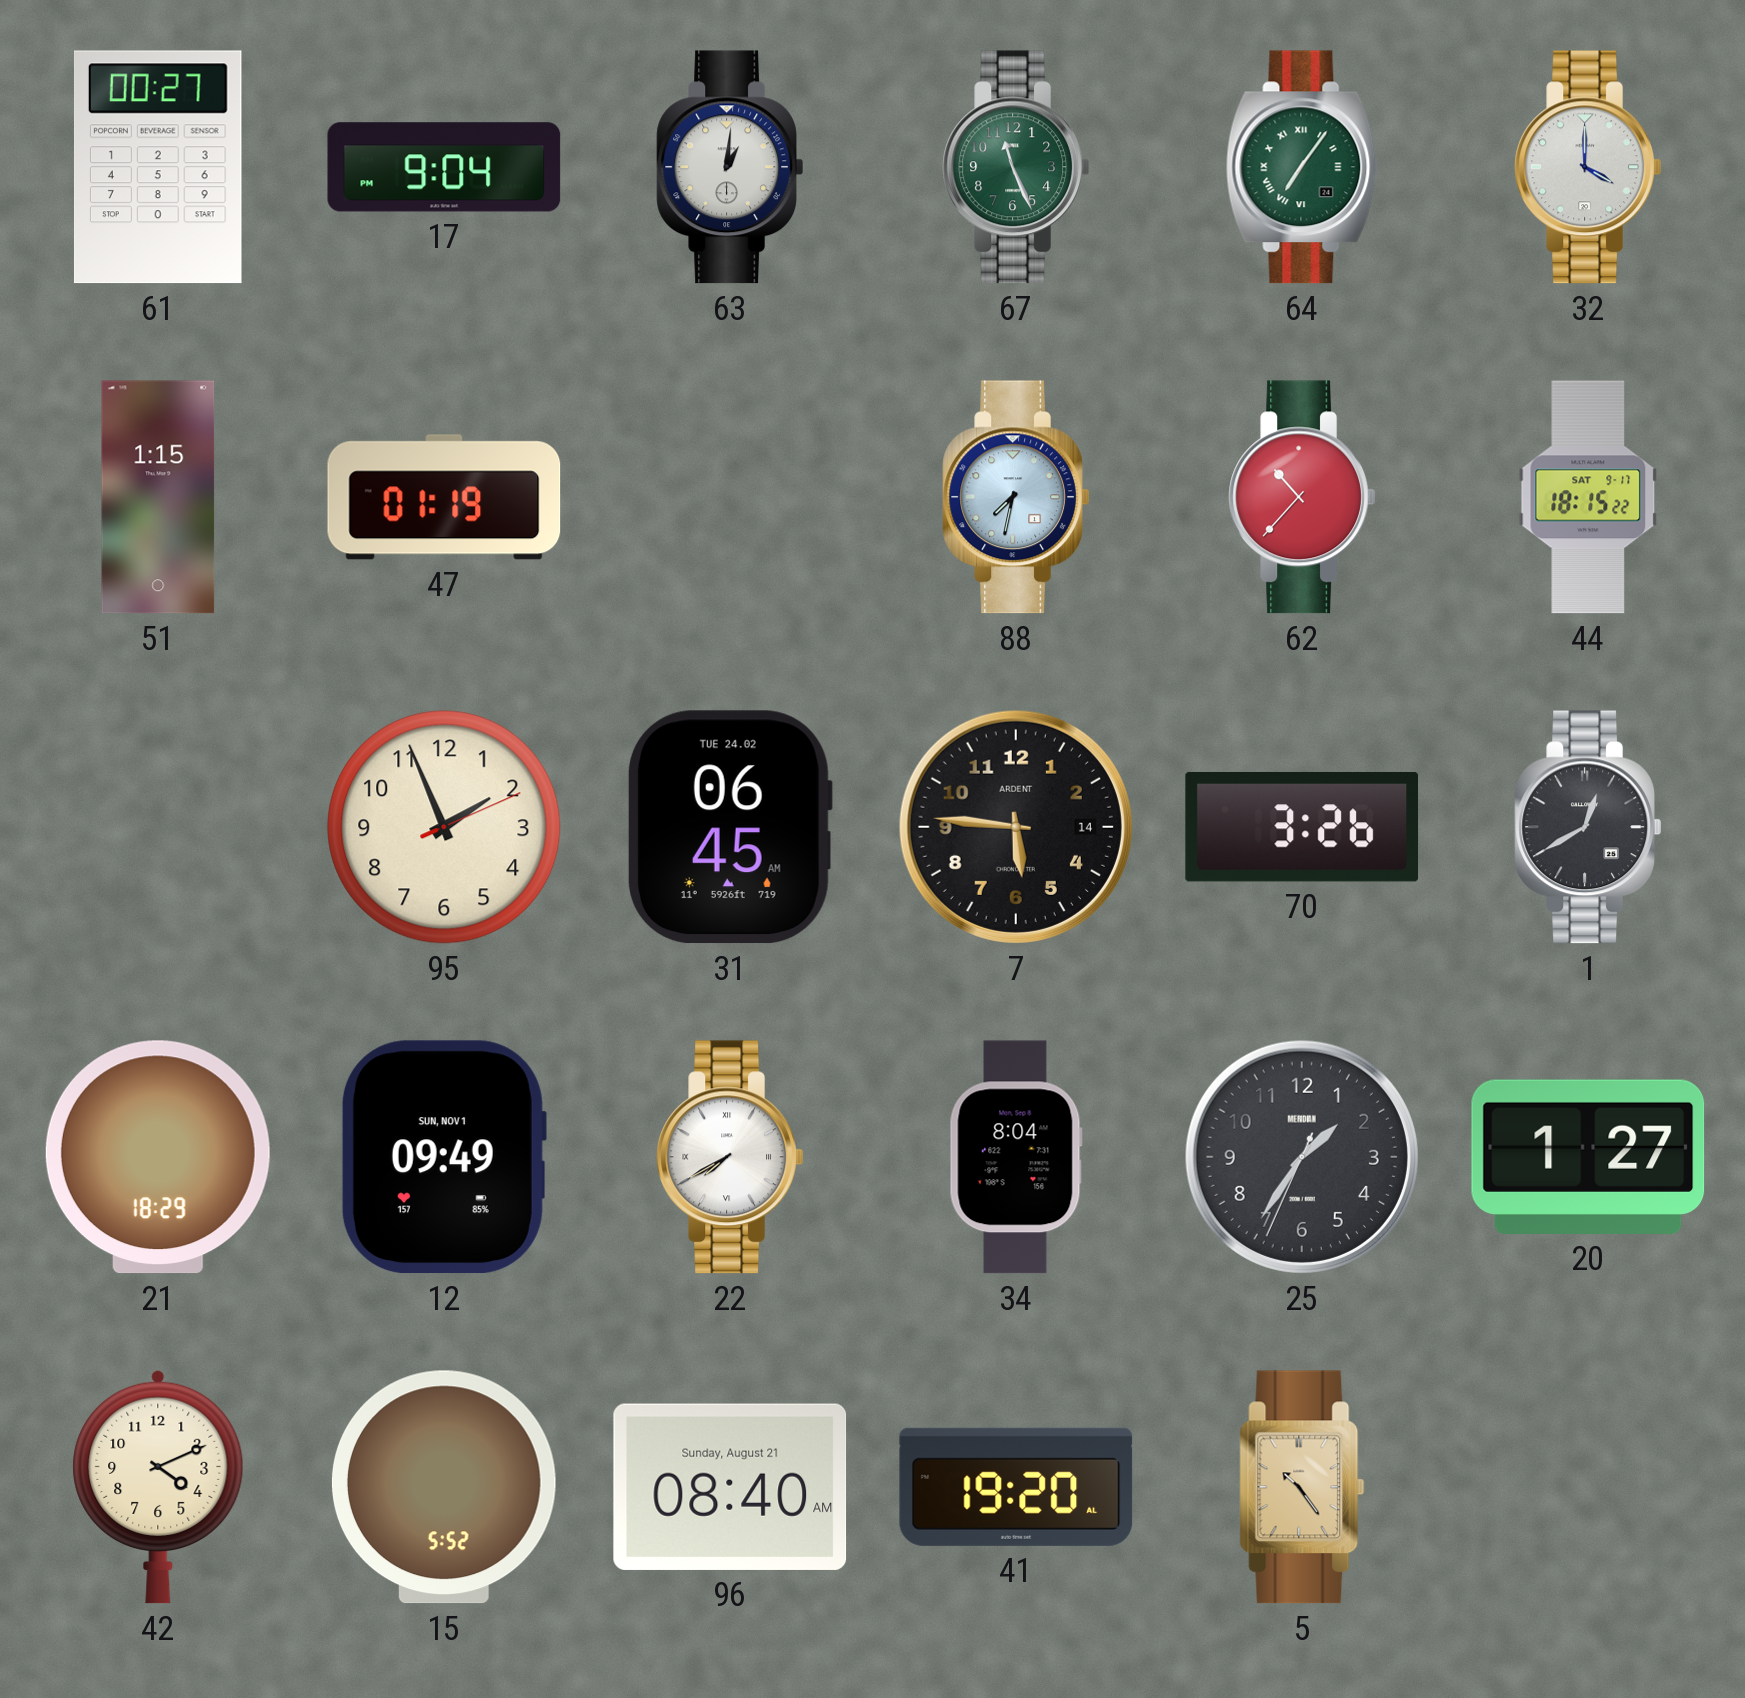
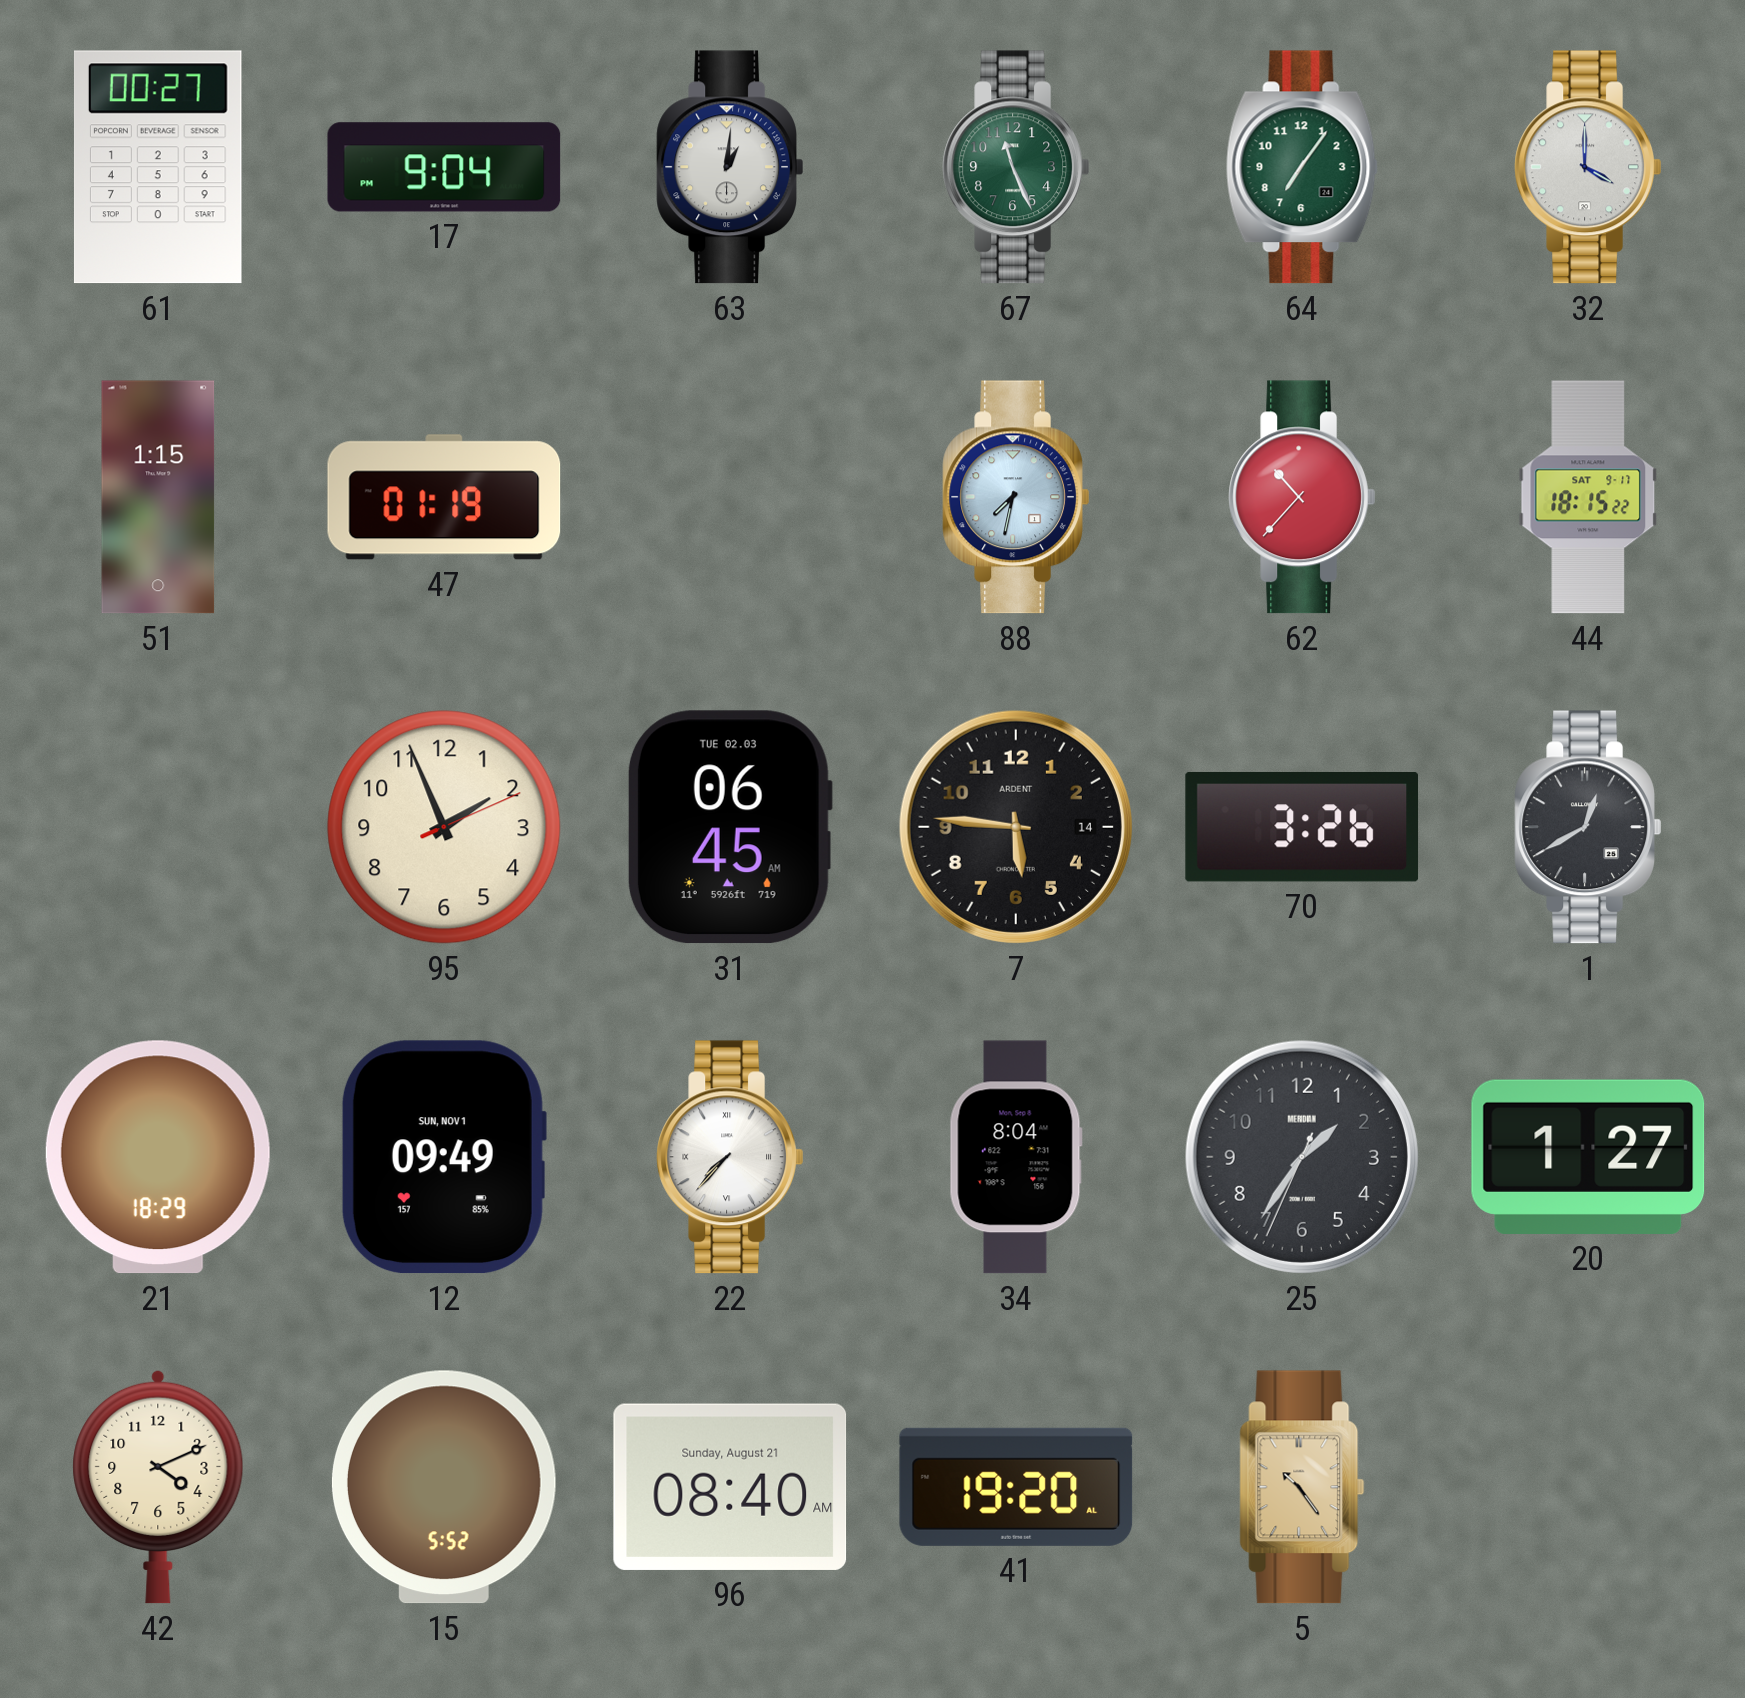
64 numerals: Roman -> Arabic (1302, 167)
31 date: TUE 24.02 -> TUE 02.03 (730, 827)
22: 7:40 -> 7:37 (729, 1157)
